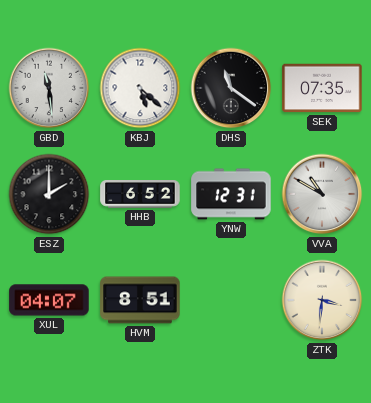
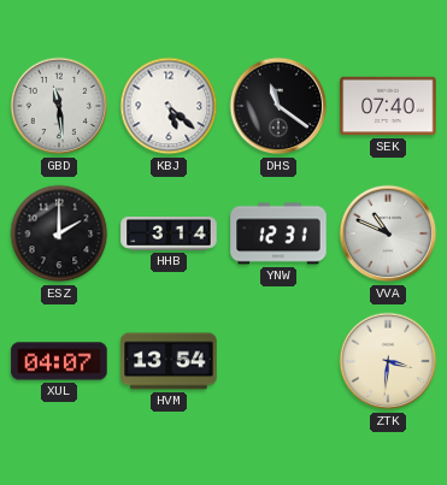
SEK: 07:35 -> 07:40 (388, 106)
HHB: 6:52 -> 3:14 (169, 235)
VVA: 10:50 -> 10:49 (388, 233)
HVM: 8:51 -> 13:54 (169, 361)
